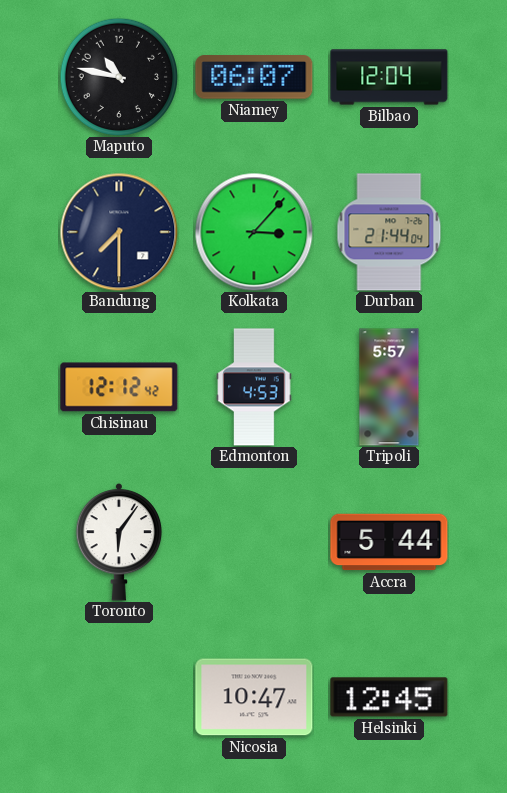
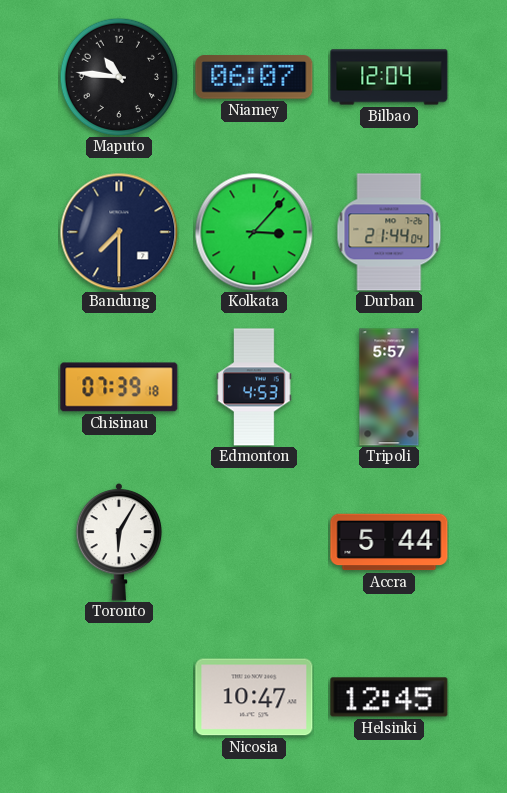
Maputo: 10:47 -> 10:46 (119, 77)
Chisinau: 12:12 -> 07:39 (119, 387)
Toronto: 6:06 -> 6:05 (119, 543)
